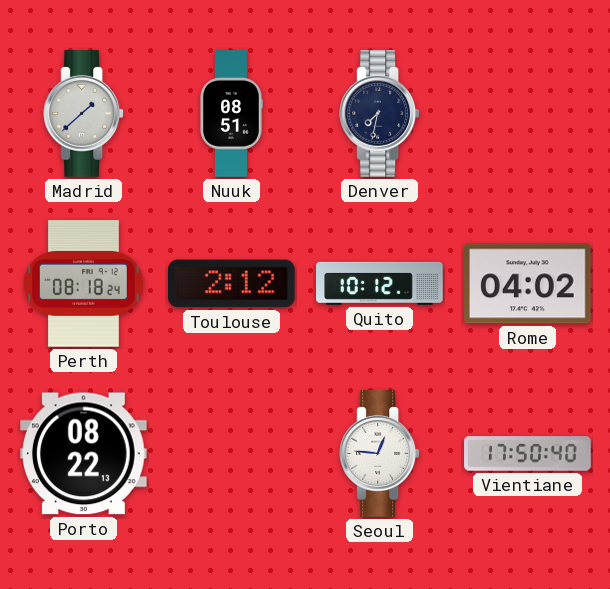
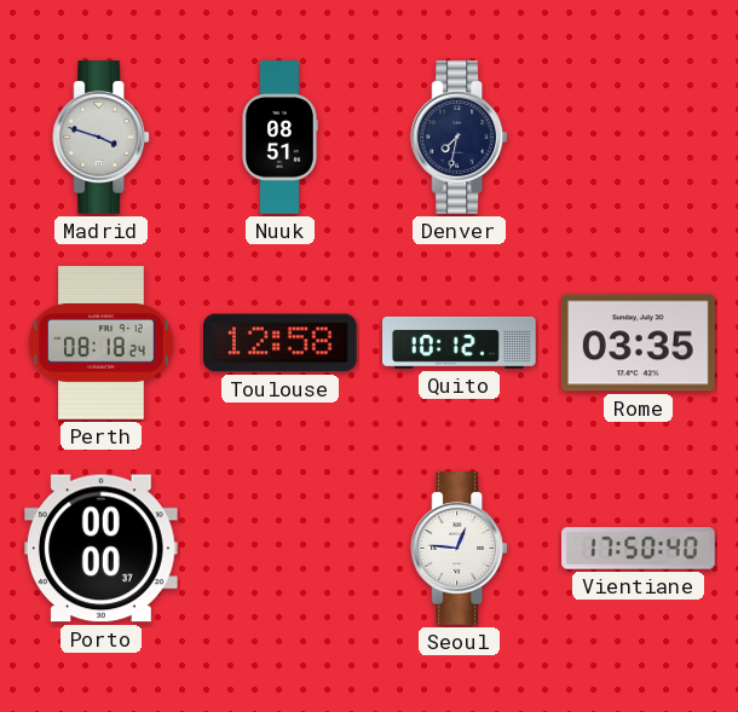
Madrid: 1:38 -> 3:48 (102, 138)
Toulouse: 2:12 -> 12:58 (281, 343)
Rome: 04:02 -> 03:35 (639, 343)
Porto: 08:22 -> 00:00 (102, 549)
